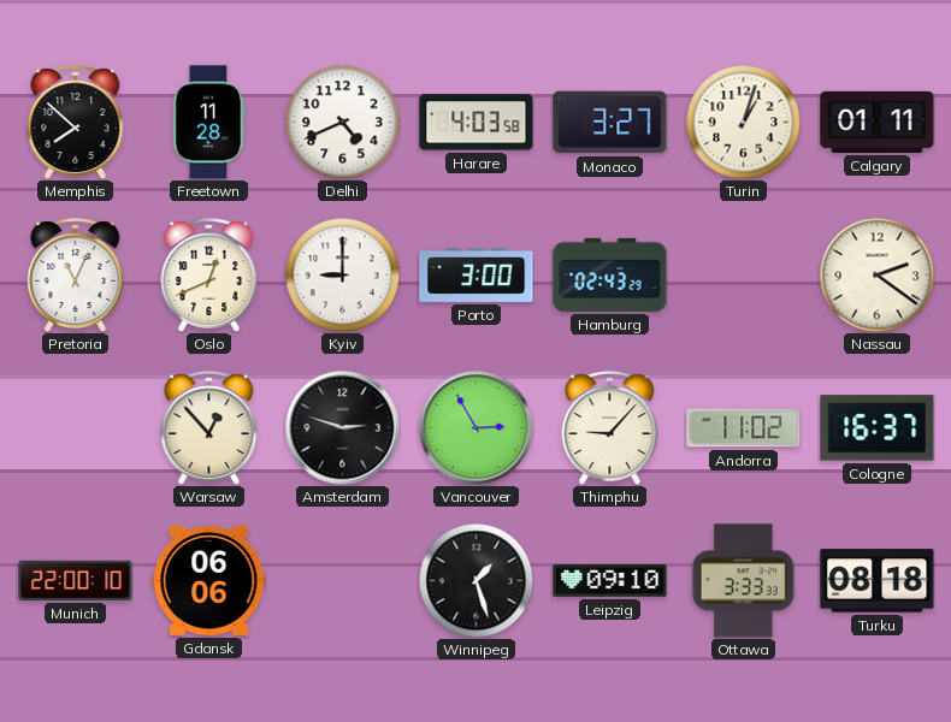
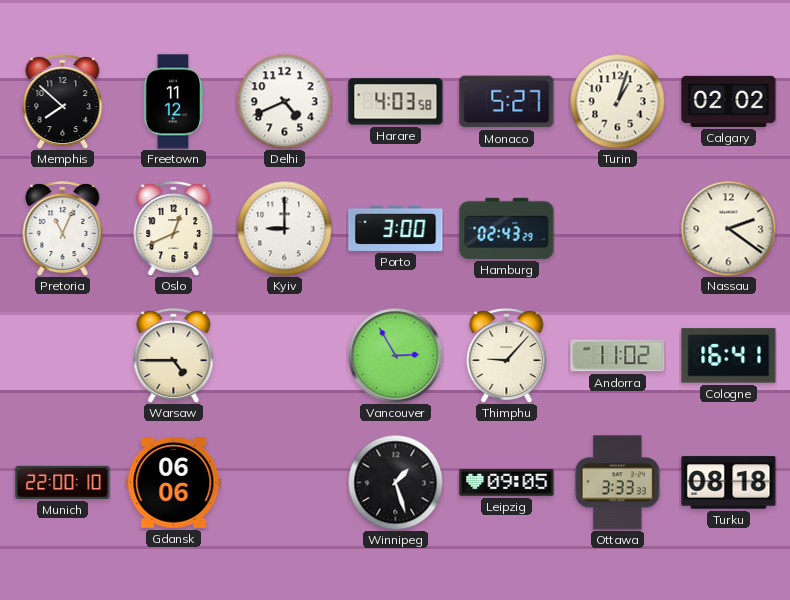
Freetown: 11:28 -> 11:12 (173, 102)
Monaco: 3:27 -> 5:27 (507, 102)
Calgary: 01:11 -> 02:02 (729, 101)
Warsaw: 12:53 -> 4:45 (174, 355)
Amsterdam: 2:48 -> none (342, 427)
Cologne: 16:37 -> 16:41 (729, 356)
Leipzig: 09:10 -> 09:05 (507, 483)
